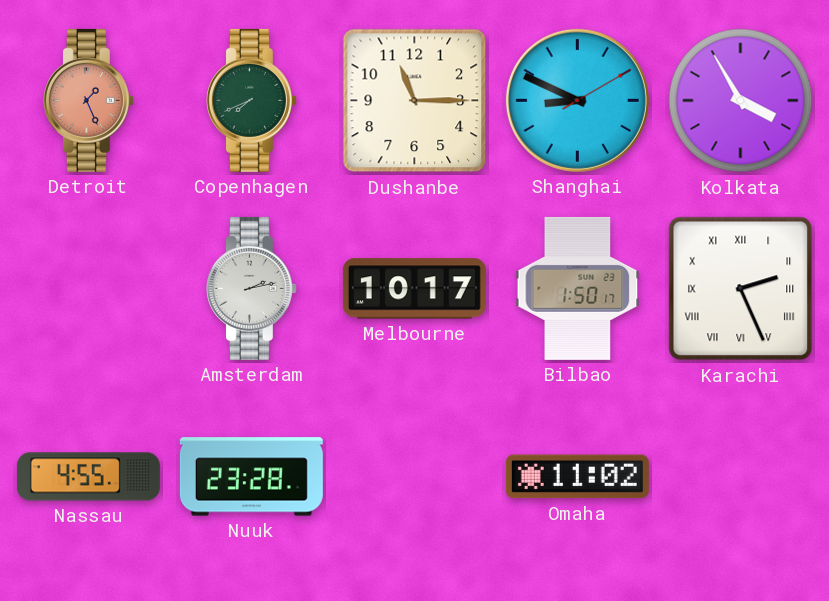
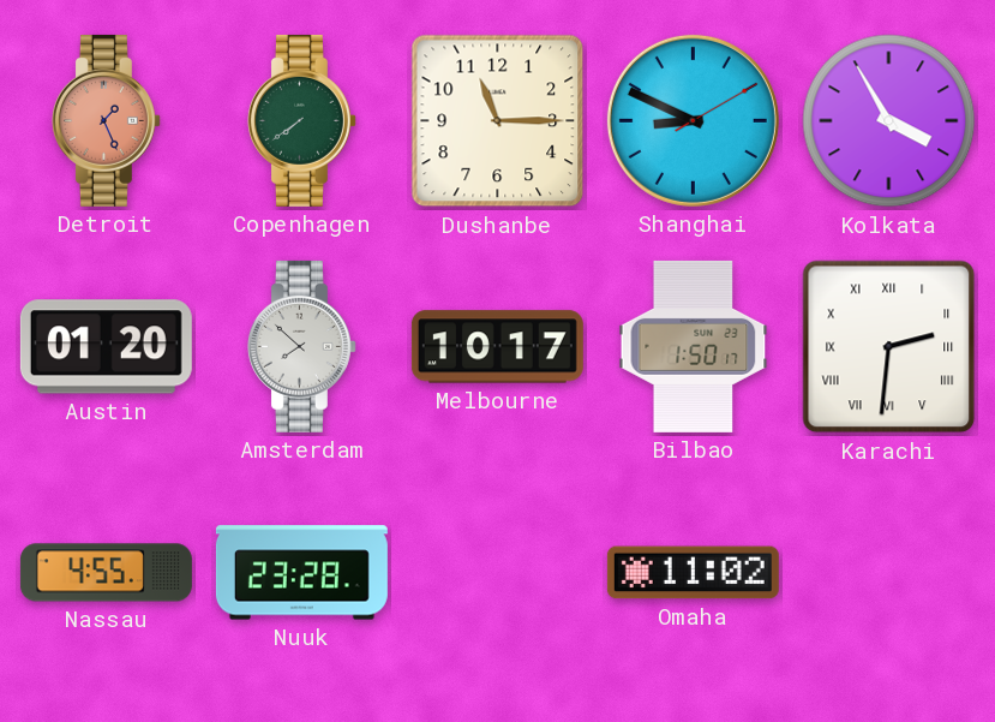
Copenhagen: 7:41 -> 7:39 (301, 120)
Austin: none -> 01:20 (106, 347)
Amsterdam: 2:13 -> 7:52 (301, 346)
Karachi: 2:26 -> 2:31 (889, 347)
